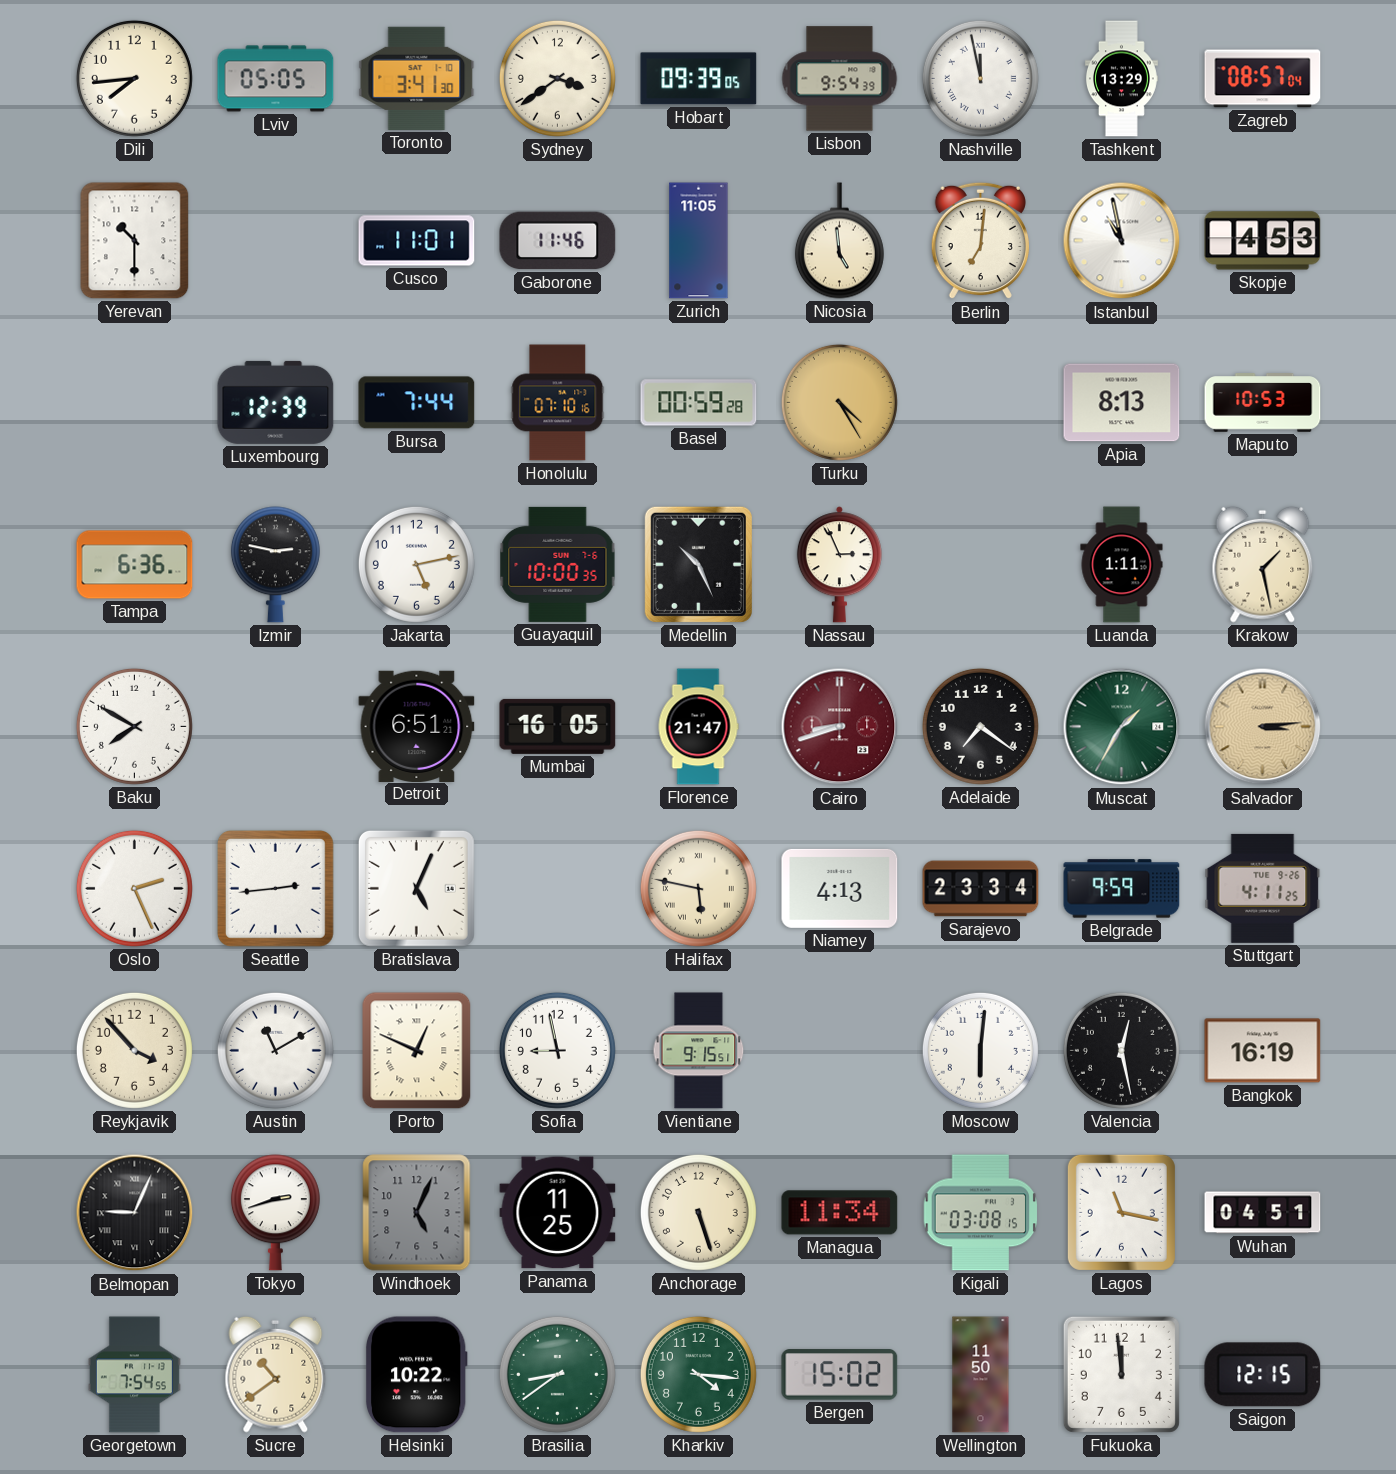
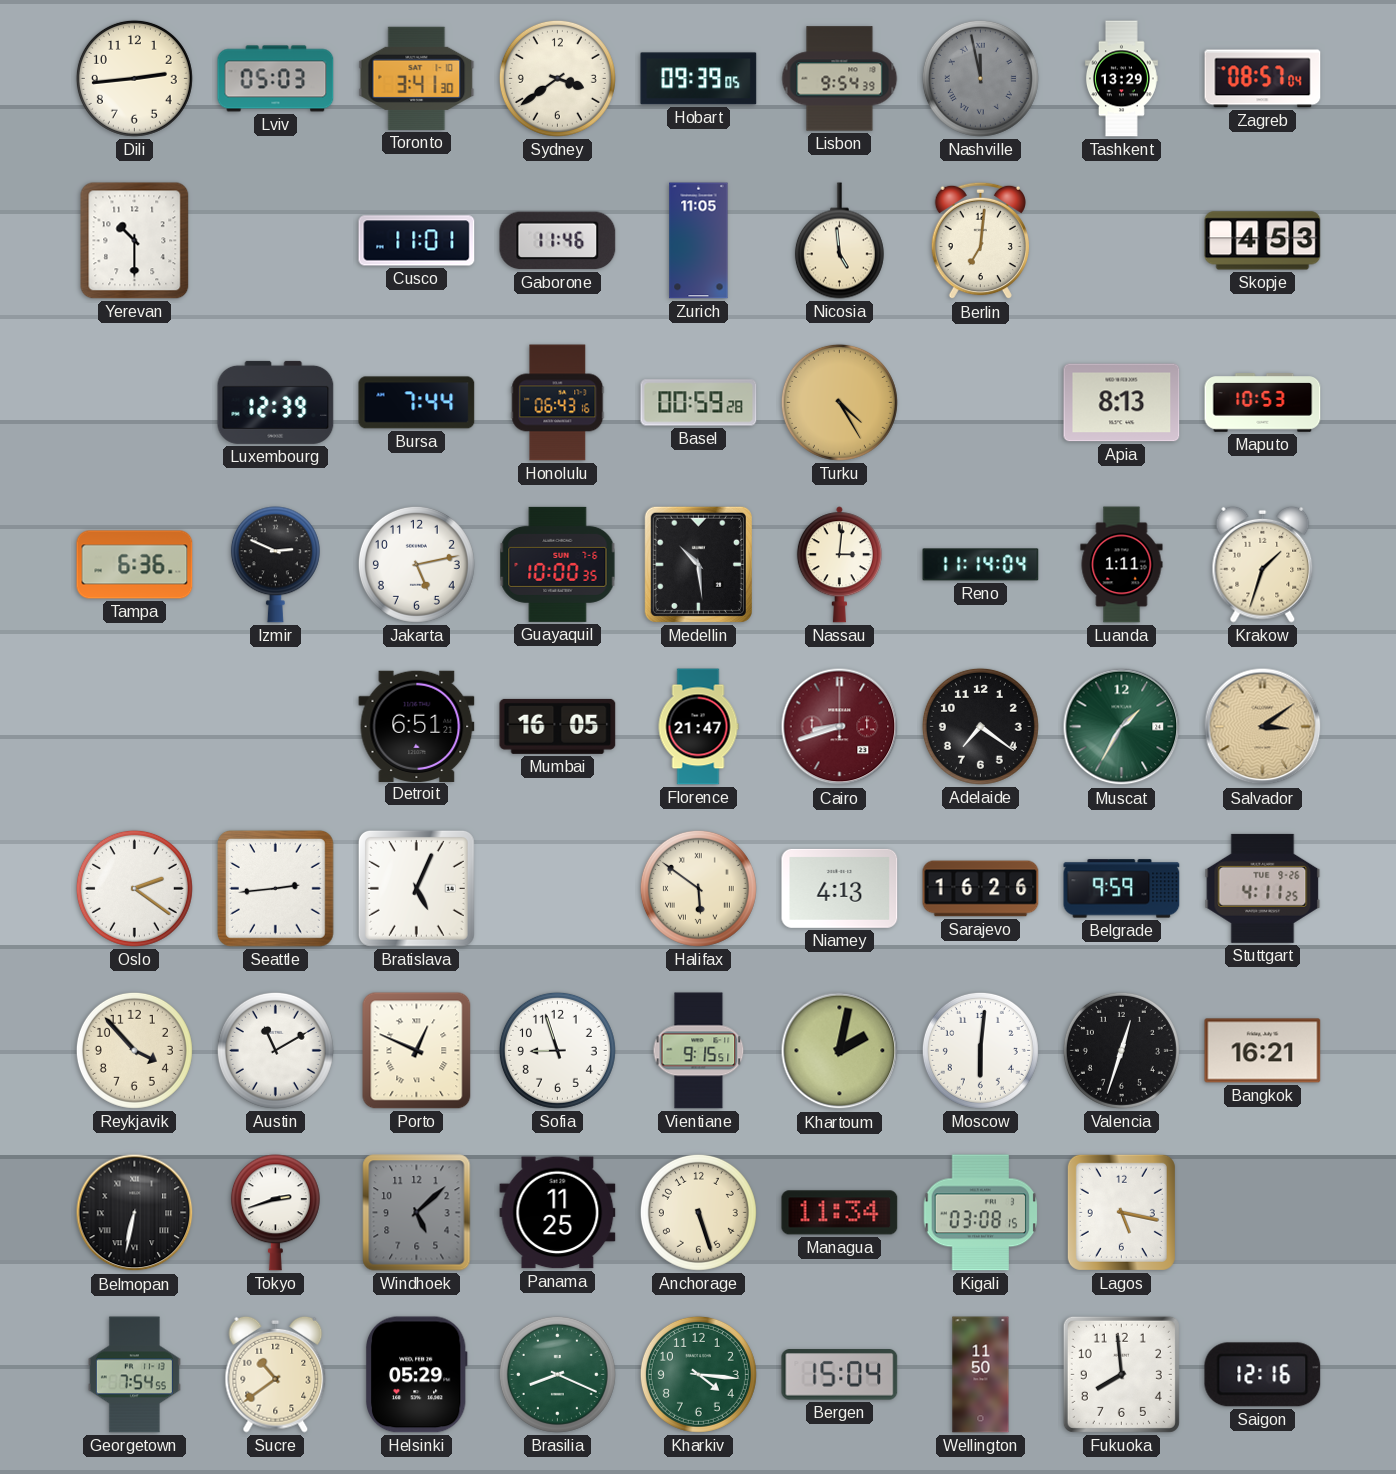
Dili: 7:44 -> 2:44 (134, 78)
Lviv: 05:05 -> 05:03 (276, 79)
Nashville dial: white -> grey (980, 78)
Istanbul: 10:58 -> none (1122, 241)
Honolulu: 07:10 -> 06:43 (558, 403)
Izmir: 2:47 -> 2:49 (275, 565)
Medellin: 10:26 -> 10:29 (698, 564)
Nassau: 2:56 -> 3:01 (839, 565)
Reno: none -> 11:14 (981, 565)
Krakow: 1:28 -> 1:33 (1263, 564)
Baku: 7:50 -> none (134, 726)
Salvador: 3:14 -> 3:09 (1263, 727)
Oslo: 2:26 -> 2:21 (134, 888)
Halifax: 5:47 -> 5:51 (698, 888)
Sarajevo: 23:34 -> 16:26 (981, 889)
Sofia: 8:58 -> 8:57 (557, 1050)
Khartoum: none -> 2:02 (840, 1051)
Valencia: 12:28 -> 12:33 (1121, 1050)
Bangkok: 16:19 -> 16:21 (1263, 1051)
Belmopan: 9:04 -> 6:32 (135, 1213)
Windhoek: 5:04 -> 5:08 (417, 1213)
Lagos: 11:17 -> 5:17 (1121, 1212)
Wuhan: 04:51 -> none (1263, 1213)
Helsinki: 10:22 -> 05:29 (416, 1375)
Brasilia: 8:39 -> 8:19 (557, 1374)
Bergen: 15:02 -> 15:04 (840, 1375)
Fukuoka: 11:59 -> 7:59 (1121, 1374)
Saigon: 12:15 -> 12:16 (1263, 1375)
